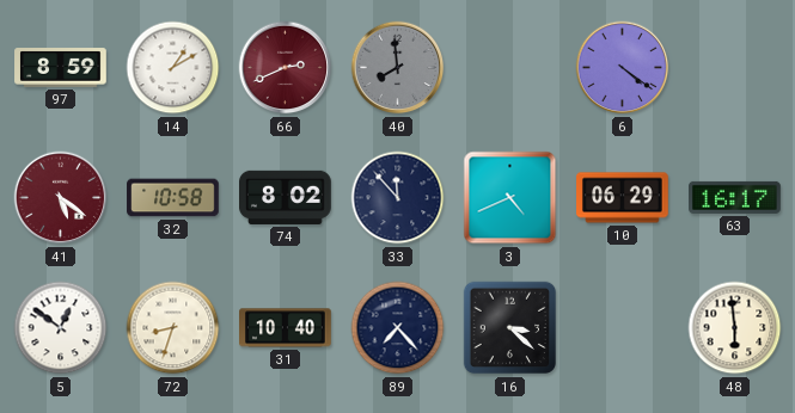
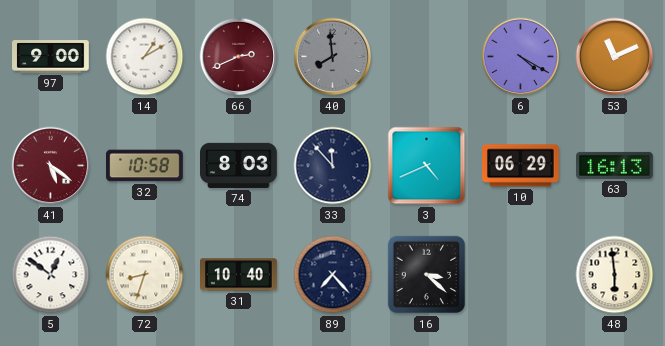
97: 8:59 -> 9:00 (51, 57)
6: 4:21 -> 4:20 (521, 57)
53: none -> 11:11 (615, 57)
74: 8:02 -> 8:03 (239, 165)
63: 16:17 -> 16:13 (615, 165)
